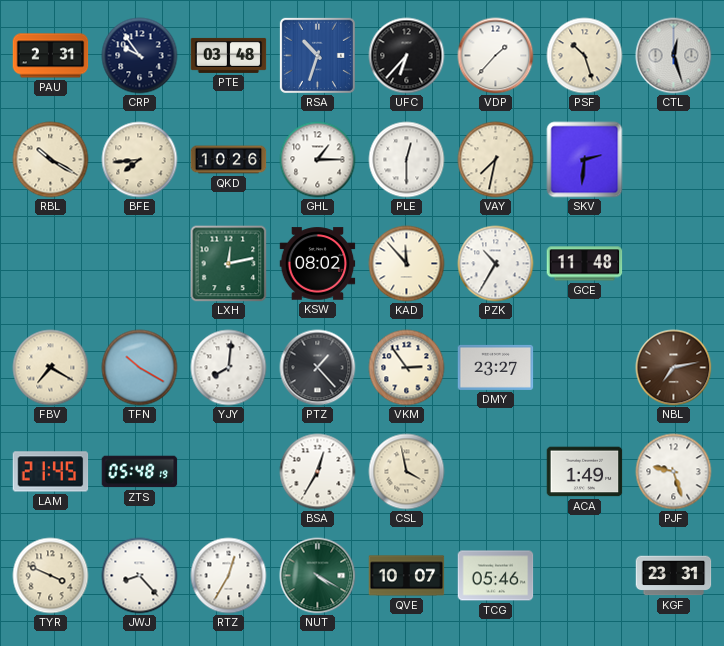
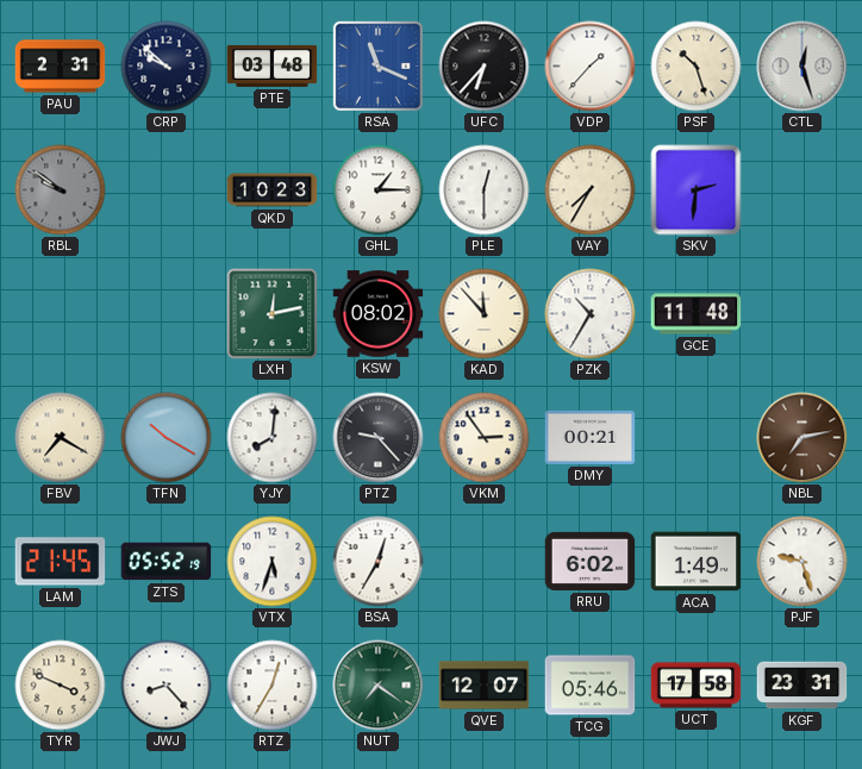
CRP: 9:54 -> 9:52 (167, 67)
RSA: 10:33 -> 11:19 (377, 65)
RBL: 10:20 -> 9:51 (61, 190)
RBL dial: cream -> grey (61, 190)
BFE: 7:44 -> none (140, 160)
QKD: 10:26 -> 10:23 (273, 190)
VAY: 7:32 -> 7:35 (591, 190)
PTZ: 1:23 -> 9:23 (379, 438)
DMY: 23:27 -> 00:21 (591, 437)
ZTS: 05:48 -> 05:52 (167, 562)
VTX: none -> 5:33 (273, 562)
CSL: 3:58 -> none (407, 472)
RRU: none -> 6:02 (591, 561)
NUT: 4:20 -> 7:21 (379, 686)
QVE: 10:07 -> 12:07 (485, 686)
UCT: none -> 17:58 (697, 686)
